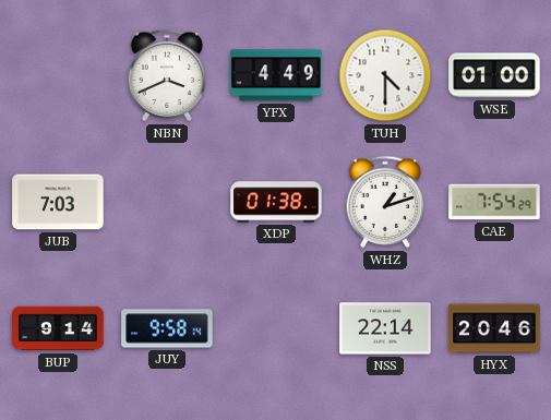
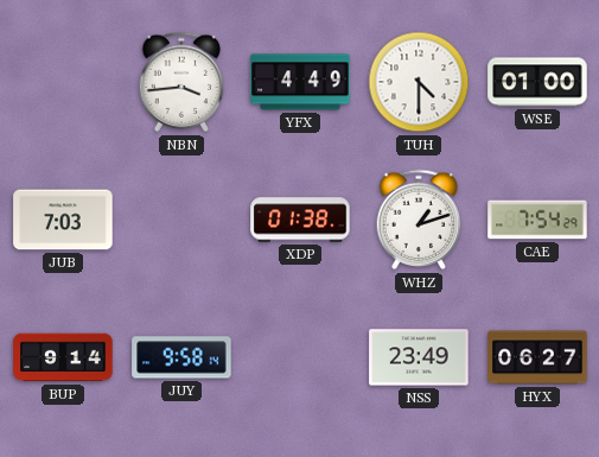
NBN: 3:41 -> 3:44 (181, 82)
NSS: 22:14 -> 23:49 (419, 357)
HYX: 20:46 -> 06:27 (537, 357)
